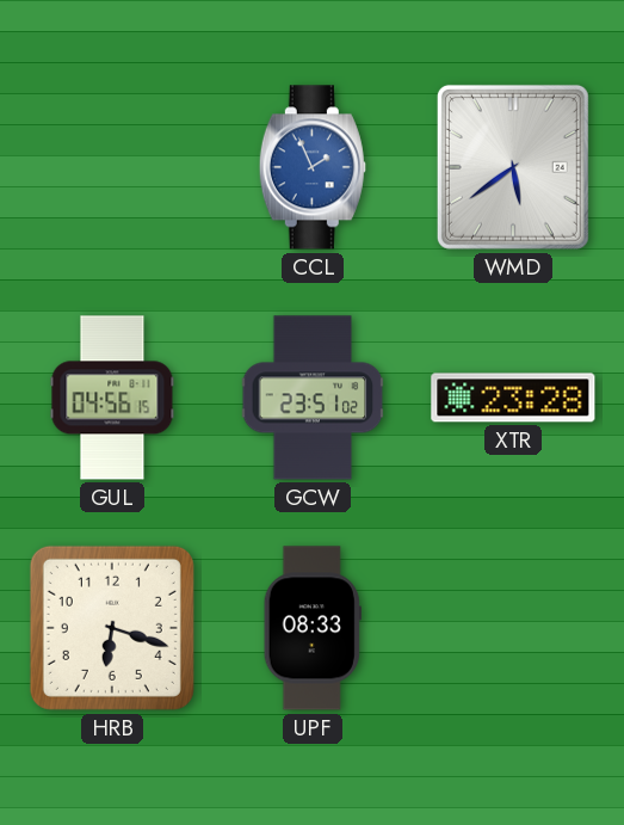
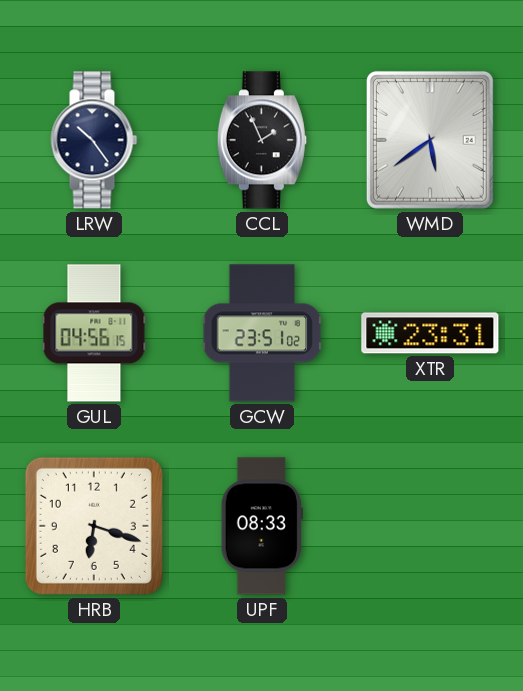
LRW: none -> 10:24 (94, 140)
CCL dial: blue -> black (262, 140)
XTR: 23:28 -> 23:31 (430, 333)
